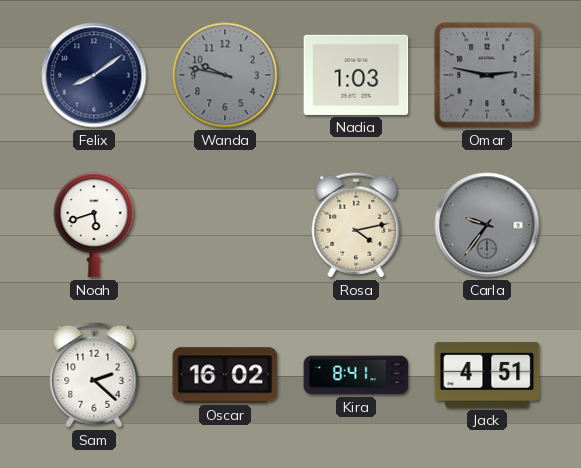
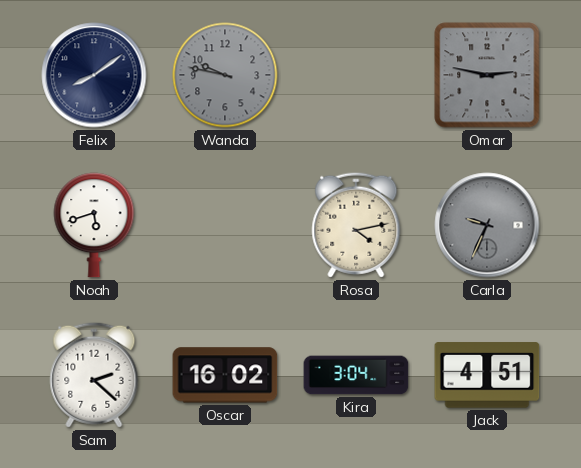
Nadia: 1:03 -> none (356, 75)
Carla: 9:36 -> 9:34 (487, 225)
Kira: 8:41 -> 3:04 (356, 375)
